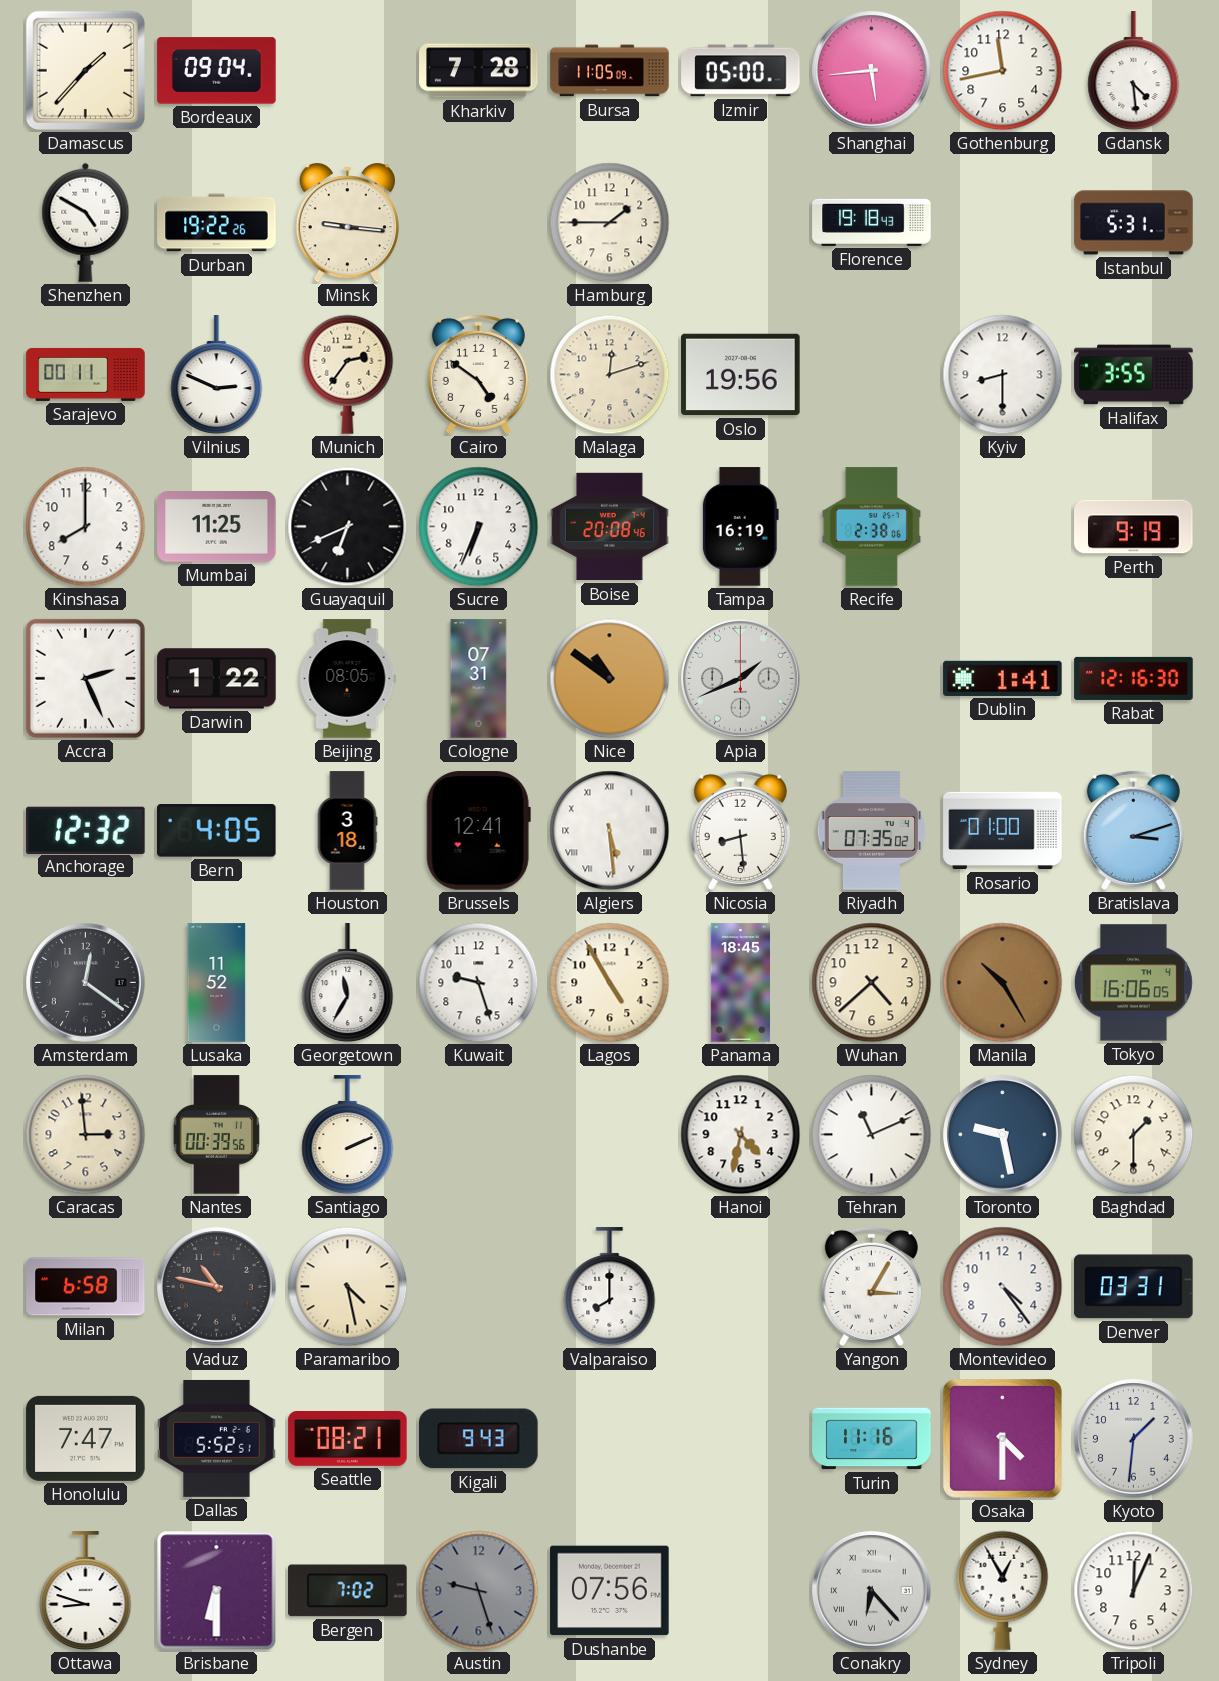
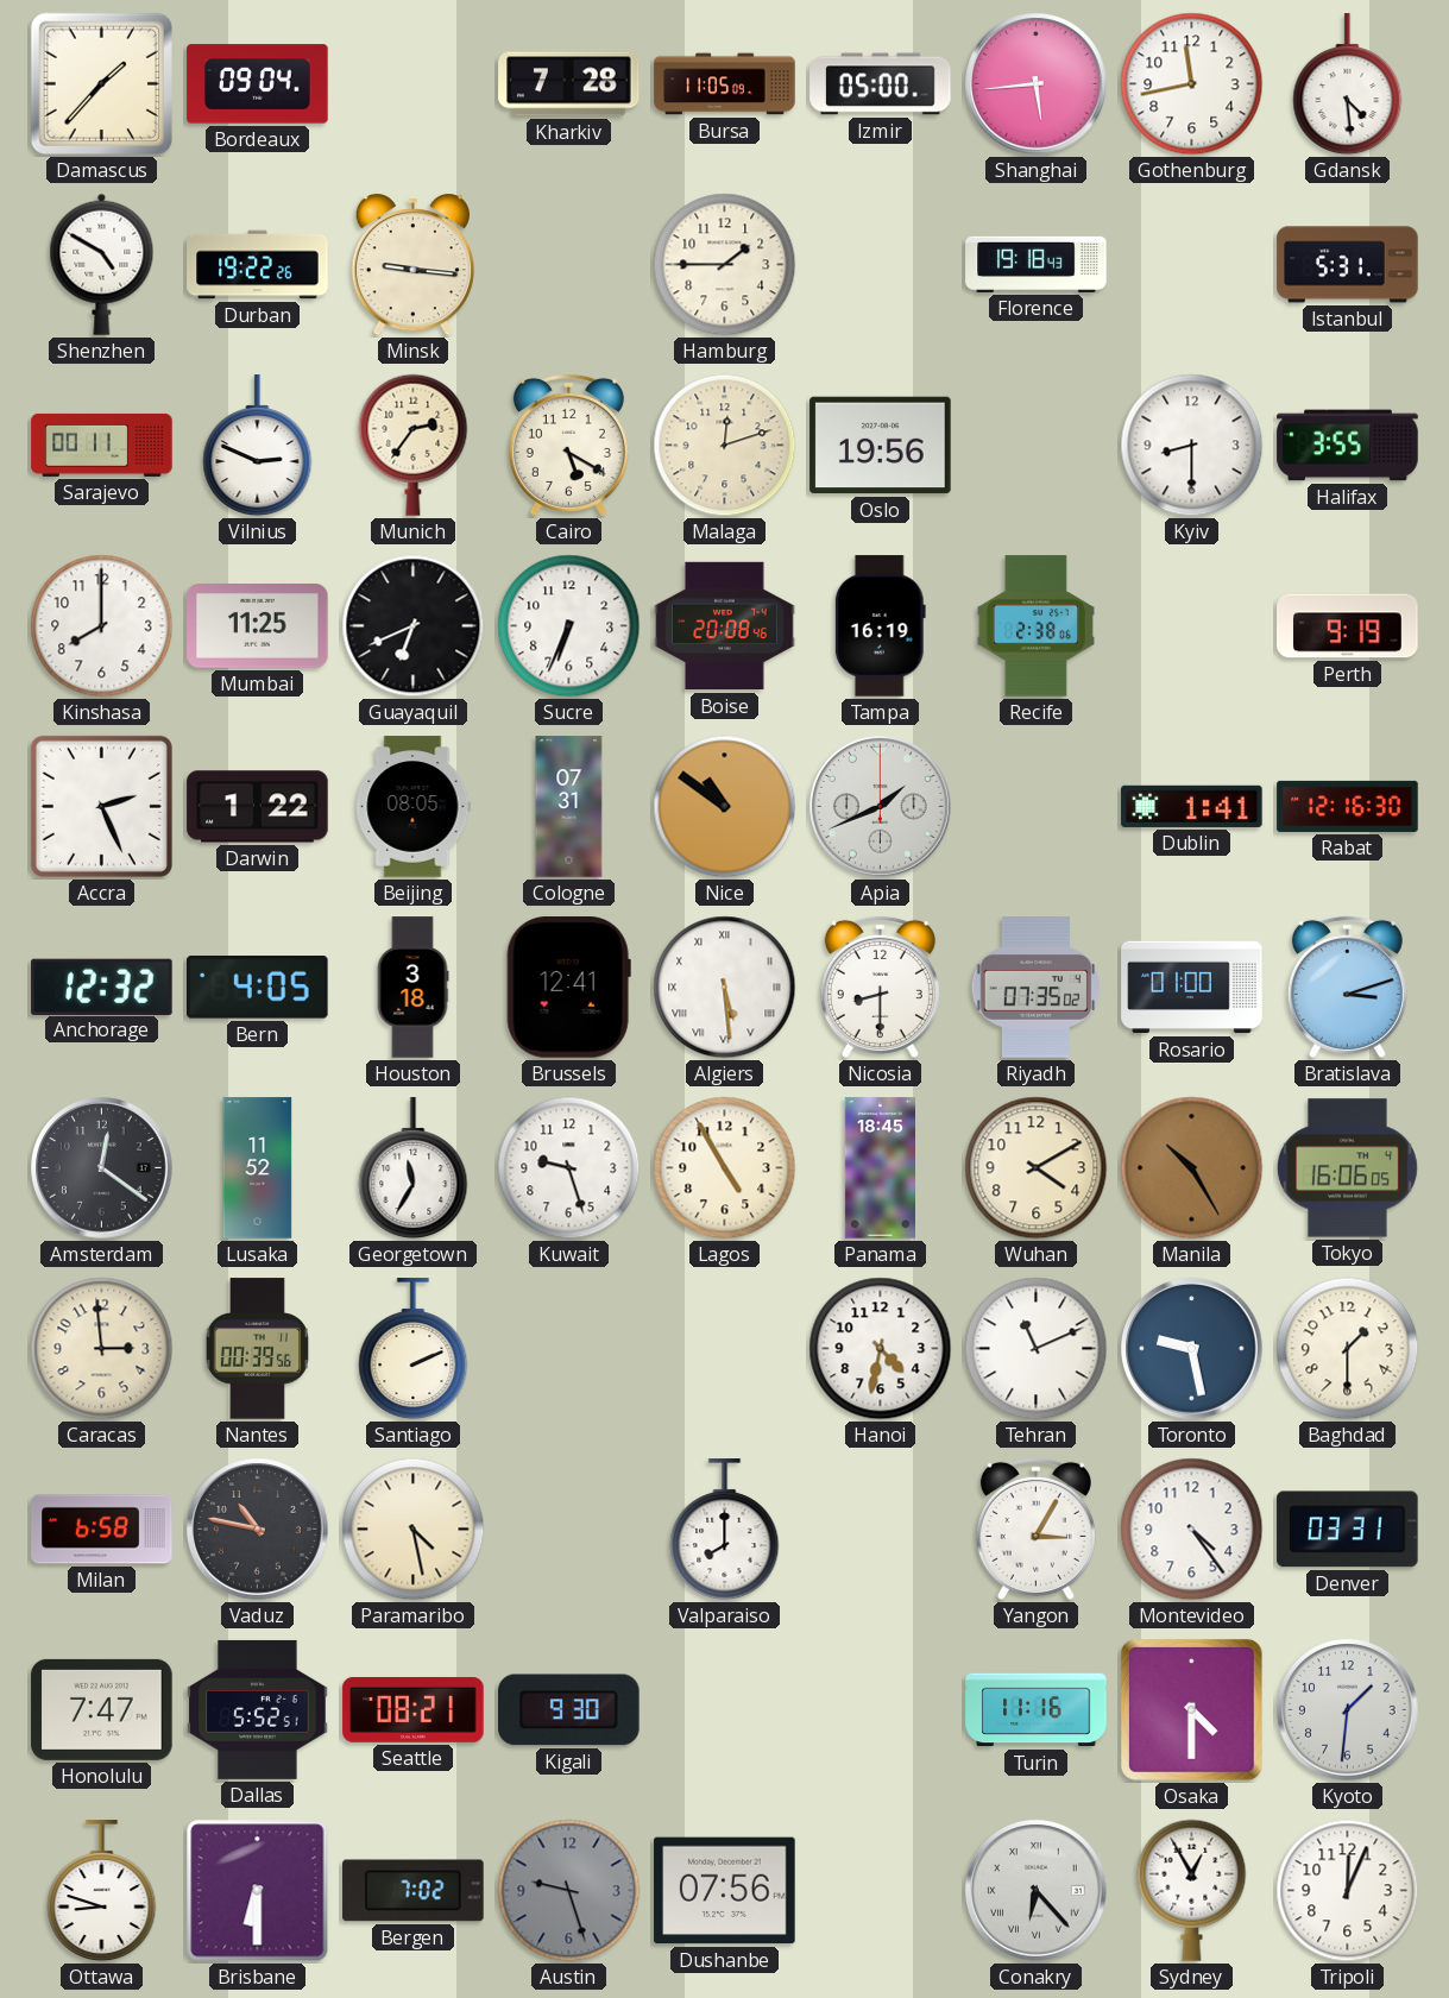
Cairo: 4:51 -> 5:20 (568, 445)
Nicosia: 8:29 -> 8:30 (880, 987)
Wuhan: 4:38 -> 4:10 (1037, 1168)
Kigali: 9:43 -> 9:30 (569, 1710)
